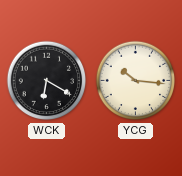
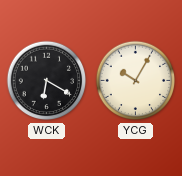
YCG: 10:16 -> 10:05 (136, 81)
